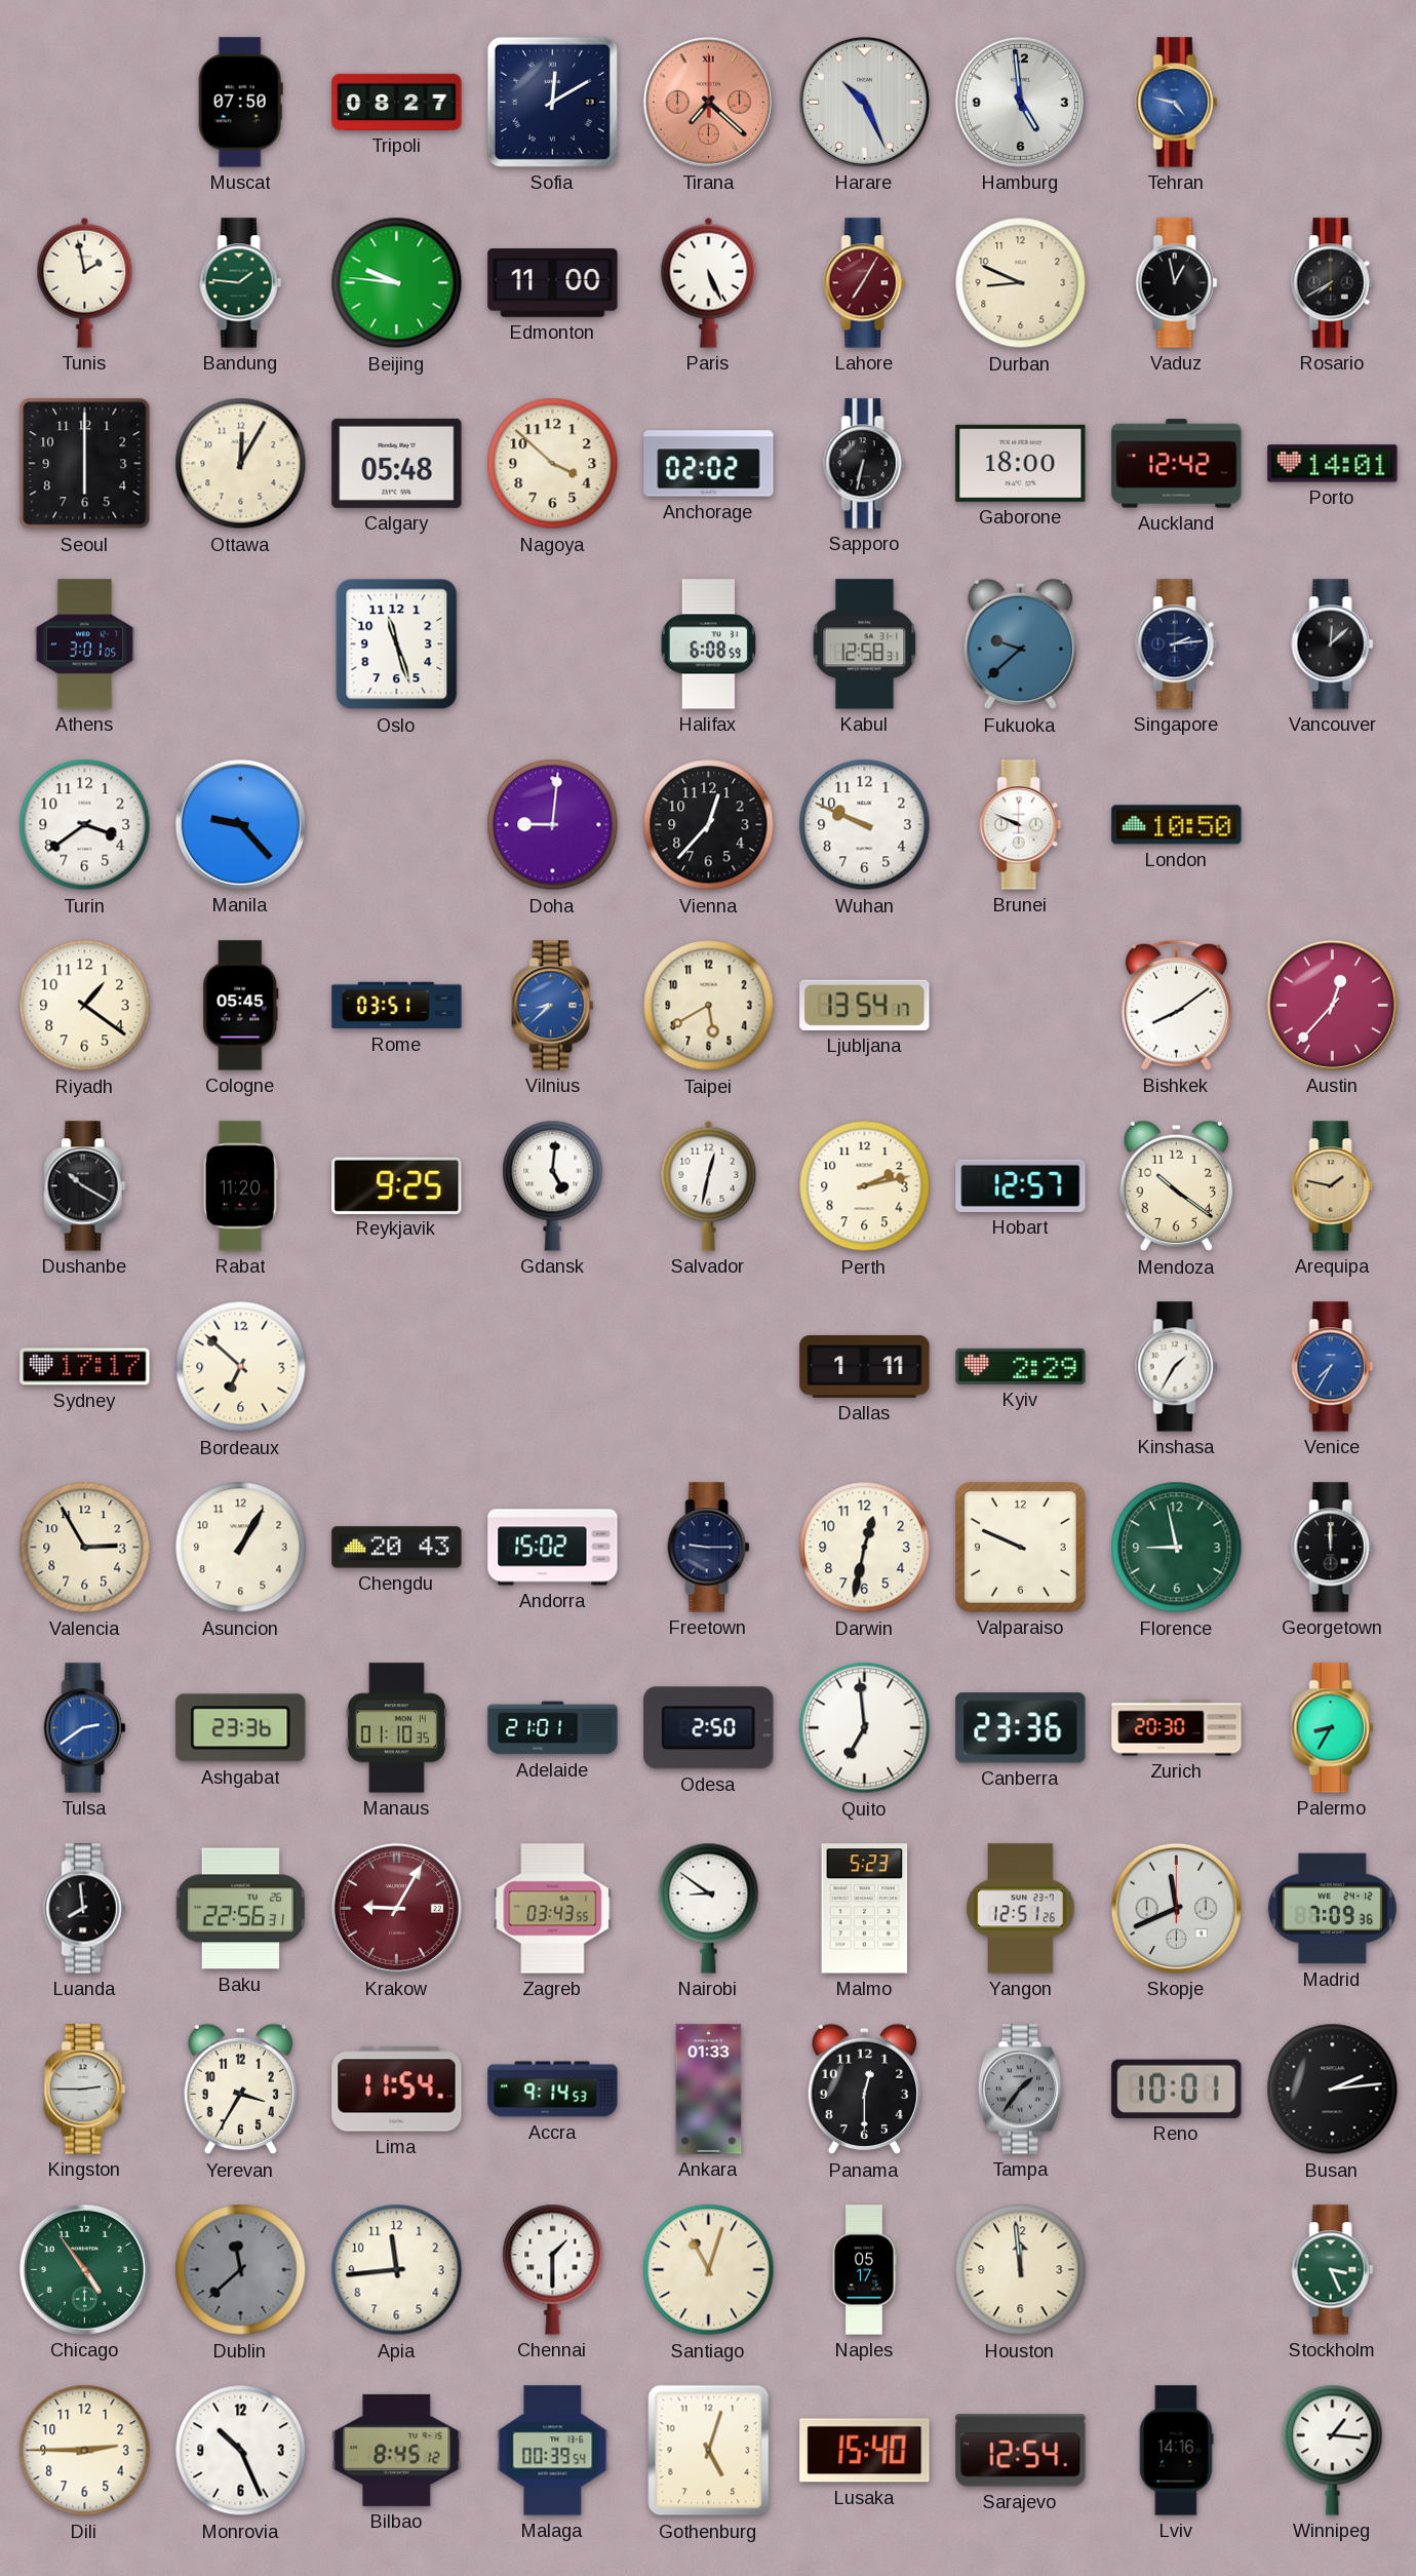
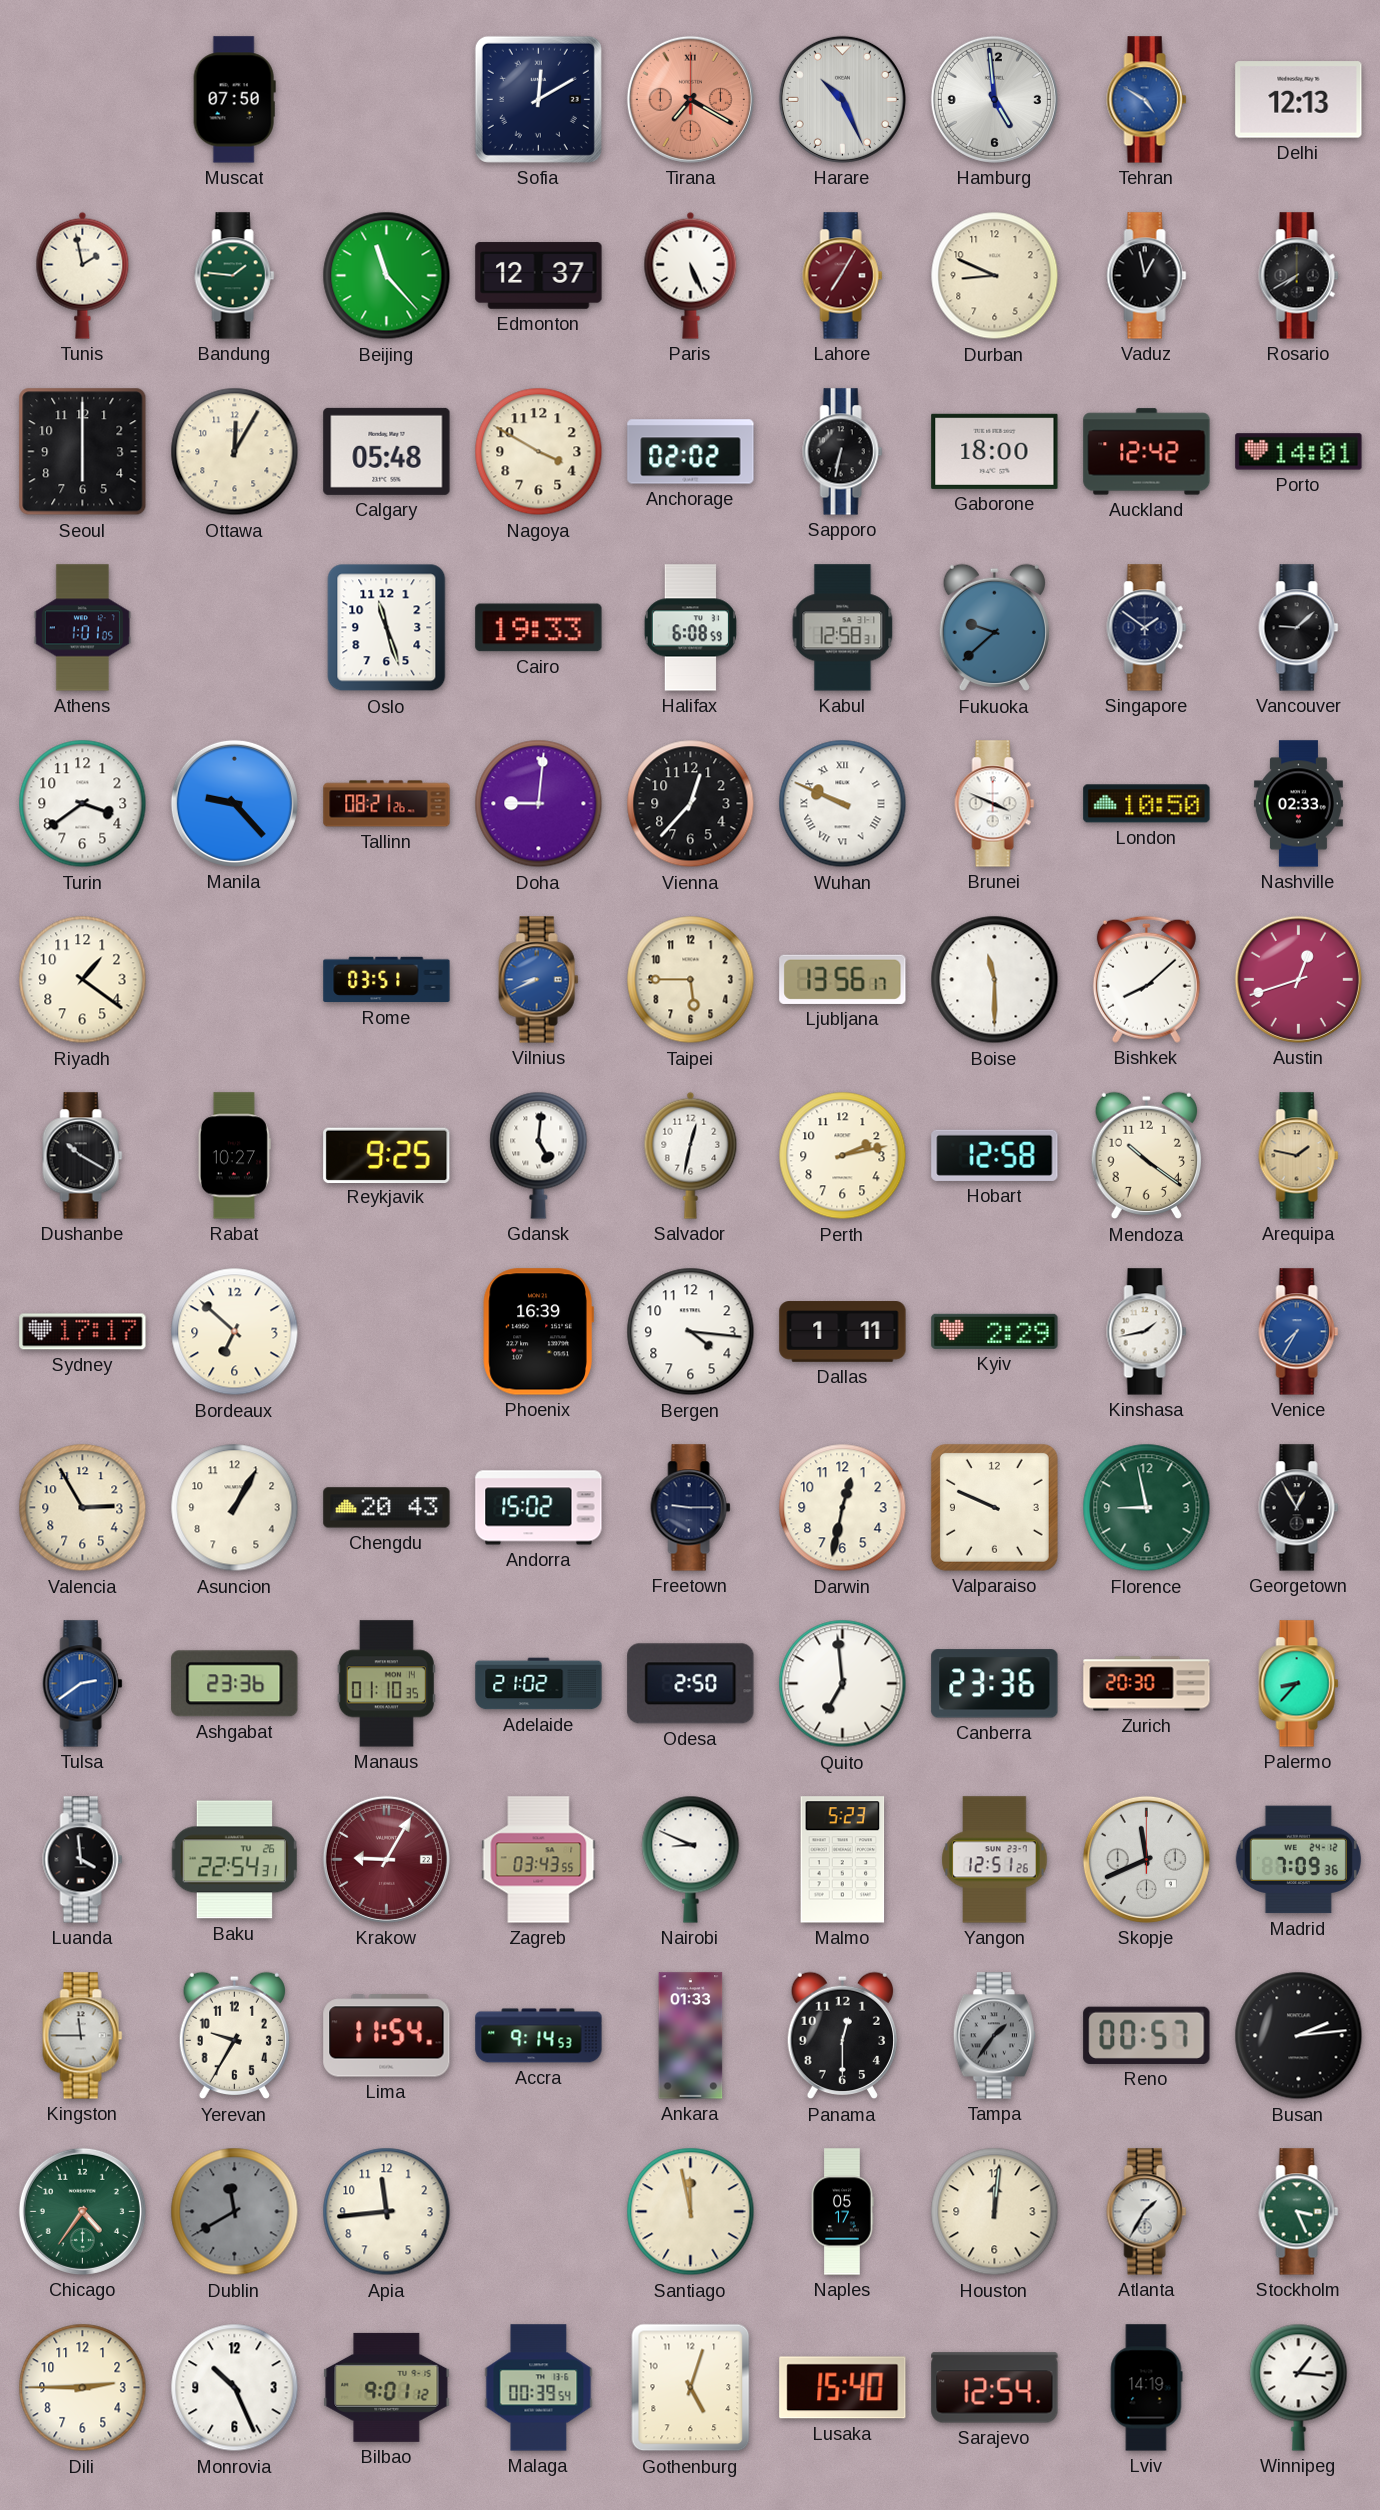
Tripoli: 08:27 -> none (397, 102)
Tirana: 7:22 -> 7:20 (690, 99)
Tehran: 4:47 -> 4:50 (1147, 100)
Delhi: none -> 12:13 (1299, 100)
Beijing: 9:46 -> 11:23 (387, 276)
Edmonton: 11:00 -> 12:37 (539, 276)
Nagoya: 3:52 -> 3:50 (539, 452)
Athens: 3:01 -> 1:01 (82, 628)
Cairo: none -> 19:33 (539, 628)
Singapore: 2:14 -> 1:51 (1147, 628)
Vancouver: 12:08 -> 9:08 (1299, 628)
Tallinn: none -> 08:21 (387, 804)
Wuhan numerals: Arabic -> Roman (843, 804)
Brunei: 9:49 -> 3:49 (995, 804)
Nashville: none -> 02:33 (1298, 804)
Cologne: 05:45 -> none (241, 1006)
Vilnius: 8:38 -> 8:41 (539, 980)
Taipei: 5:40 -> 5:45 (691, 980)
Ljubljana: 13:54 -> 13:56 (843, 979)
Boise: none -> 11:30 (995, 980)
Bishkek: 8:09 -> 8:08 (1146, 979)
Austin: 12:37 -> 12:42 (1298, 979)
Rabat: 11:20 -> 10:27 (234, 1156)
Hobart: 12:57 -> 12:58 (995, 1155)
Phoenix: none -> 16:39 (538, 1332)
Bergen: none -> 4:16 (691, 1332)
Kinshasa: 1:35 -> 1:43 (1147, 1332)
Georgetown: 12:00 -> 12:55 (1299, 1508)
Adelaide: 21:01 -> 21:02 (539, 1684)
Palermo: 8:35 -> 8:37 (1299, 1684)
Luanda: 7:59 -> 3:59 (83, 1860)
Baku: 22:56 -> 22:54 (234, 1860)
Nairobi: 8:51 -> 8:49 (691, 1859)
Kingston: 2:45 -> 11:45 (83, 2036)
Yerevan: 3:35 -> 9:35 (234, 2036)
Reno: 10:01 -> 00:57 (1147, 2035)
Chicago: 4:54 -> 4:36 (82, 2211)
Dublin: 11:38 -> 11:40 (235, 2212)
Chennai: 1:30 -> none (553, 2269)
Santiago: 11:03 -> 11:58 (691, 2212)
Houston: 11:59 -> 12:01 (995, 2212)
Atlanta: none -> 1:35 (1147, 2212)
Bilbao: 8:45 -> 9:01 (387, 2387)
Lviv: 14:16 -> 14:19 (1146, 2388)
